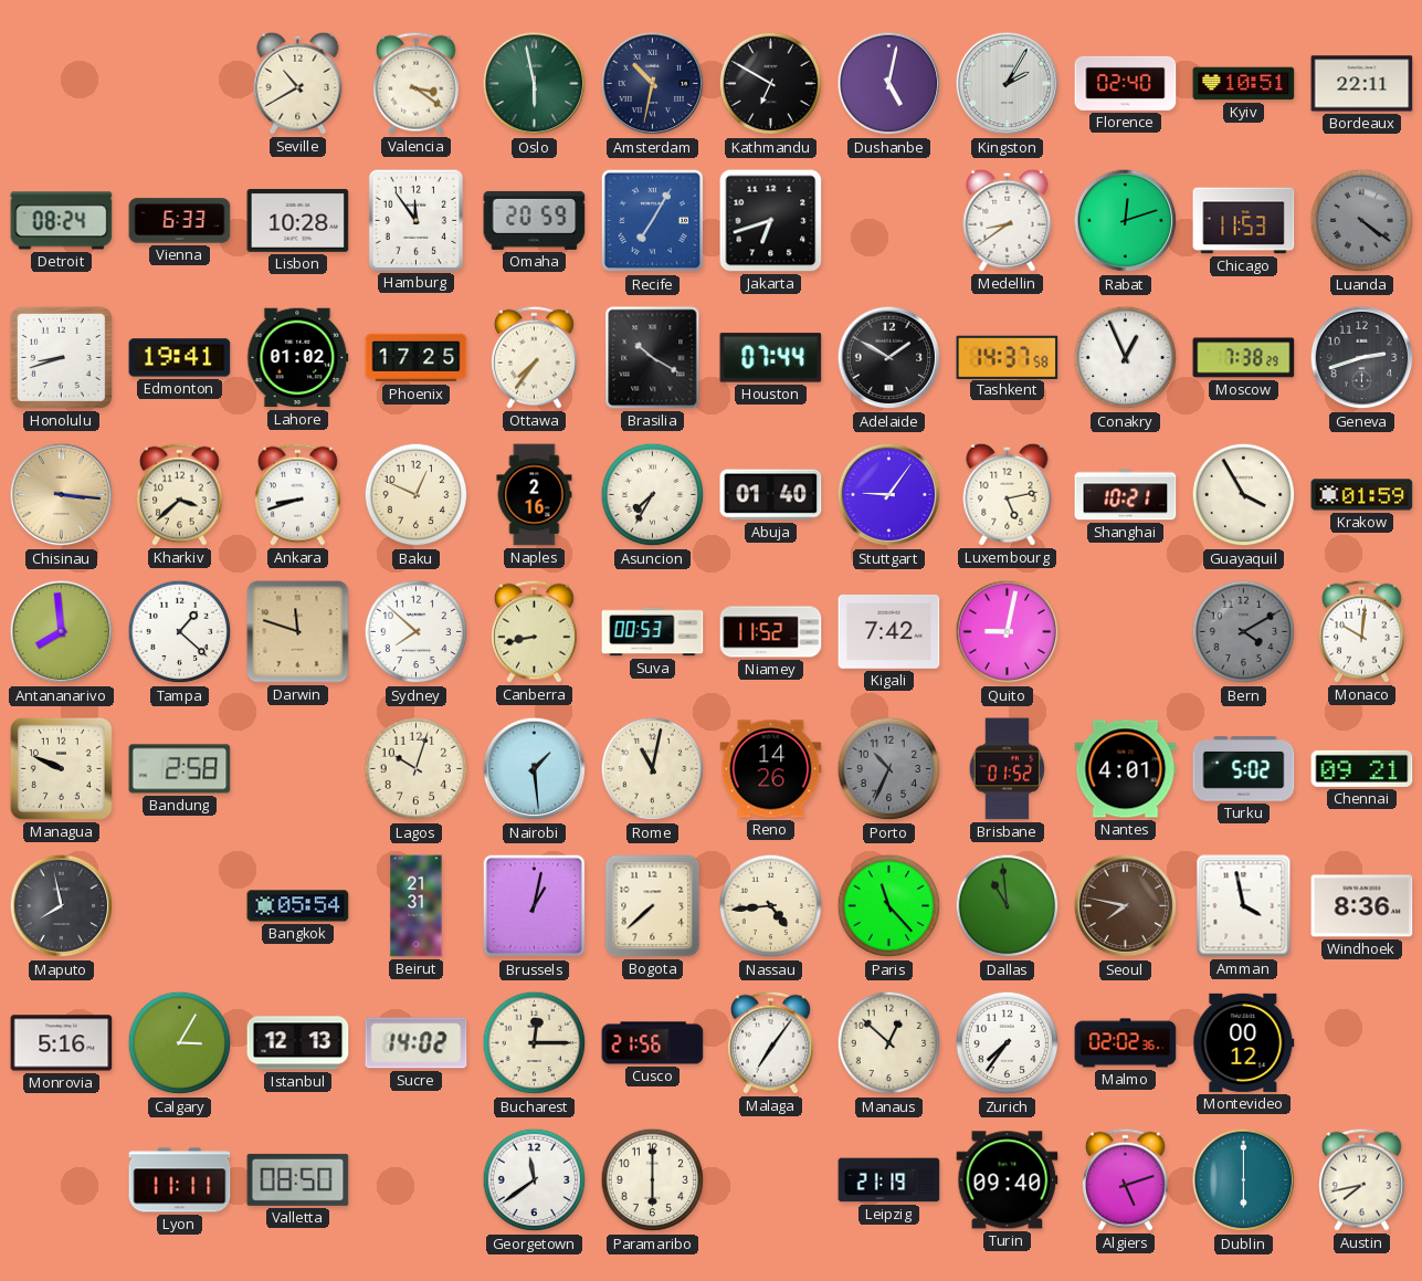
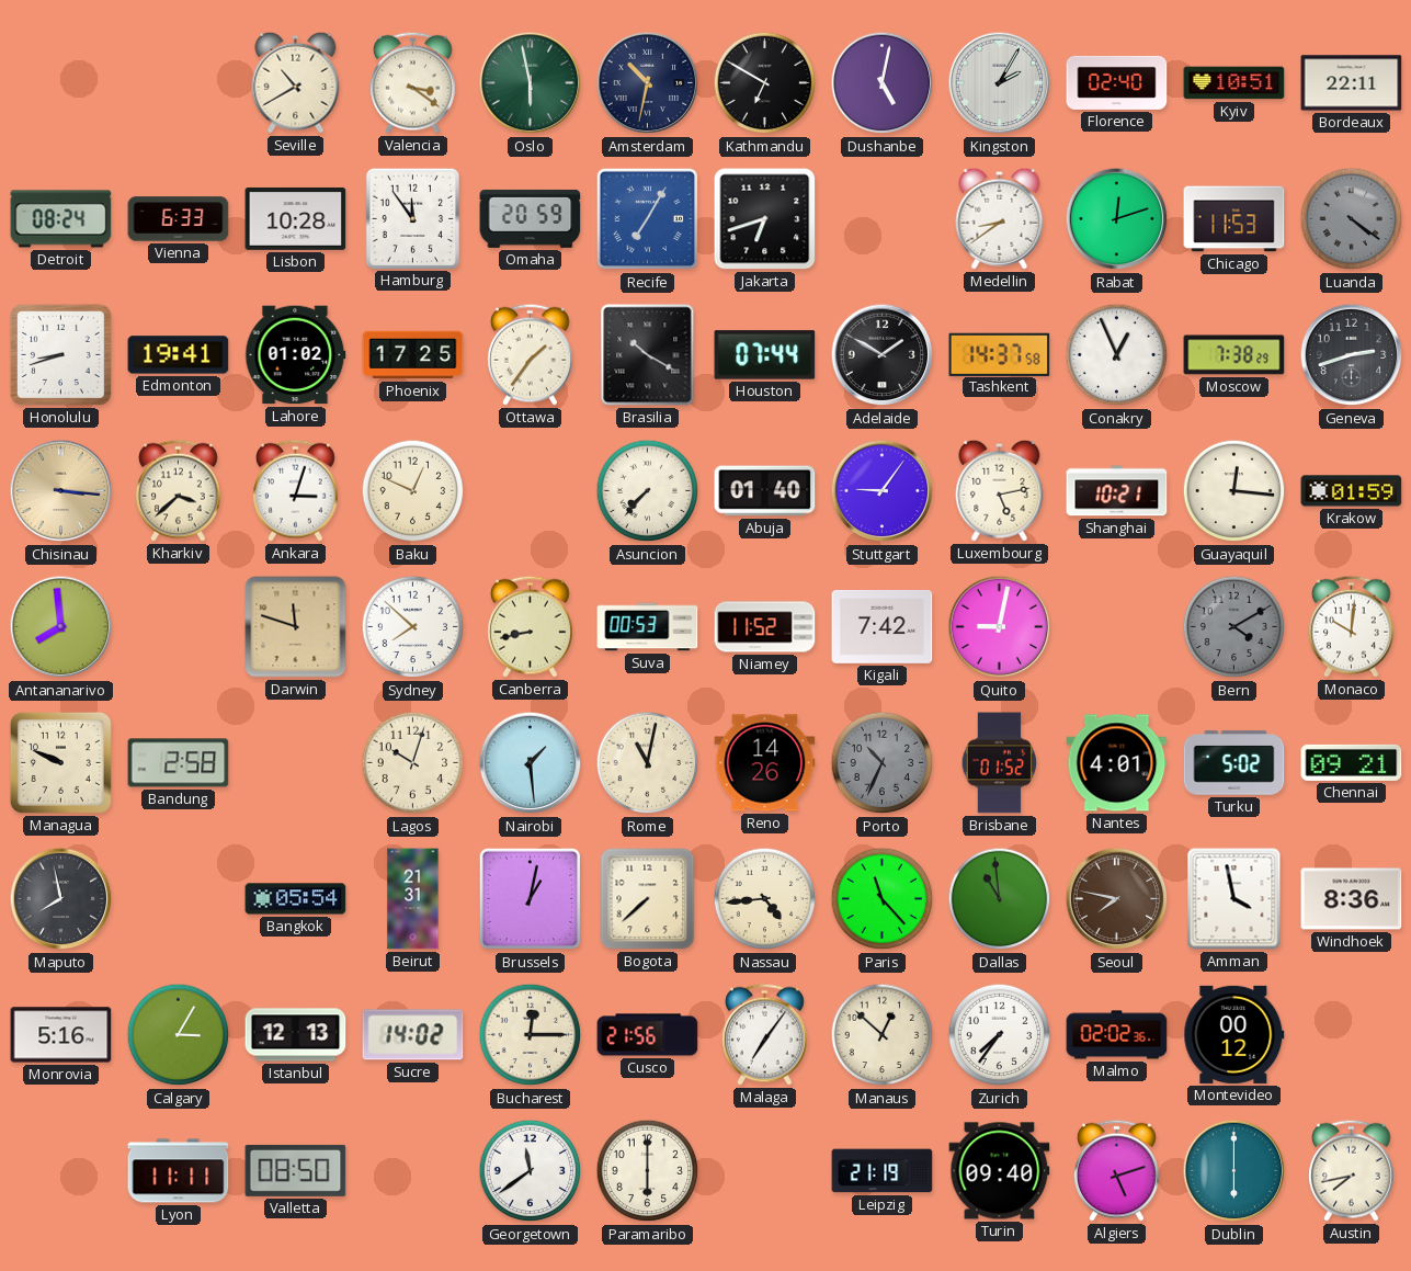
Ottawa: 7:36 -> 1:36 (531, 354)
Ankara: 8:42 -> 3:03 (296, 490)
Naples: 2:16 -> none (535, 495)
Asuncion: 7:35 -> 7:37 (648, 491)
Guayaquil: 3:55 -> 12:16 (1234, 491)
Tampa: 1:22 -> none (180, 632)
